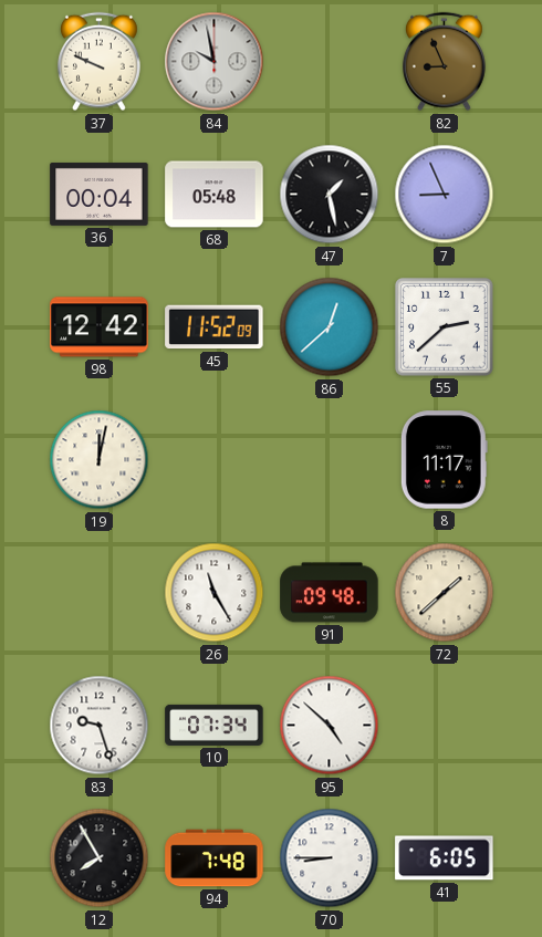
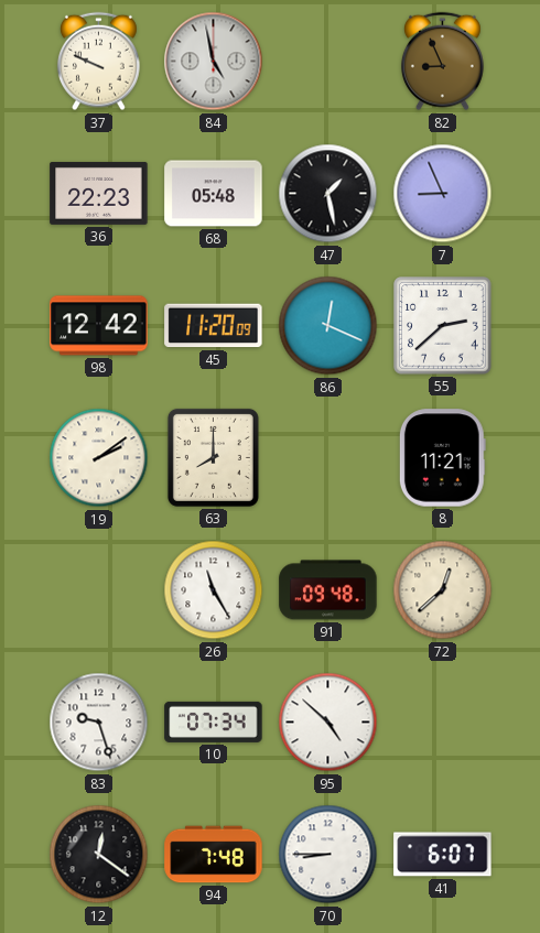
84: 9:58 -> 4:58 (214, 62)
36: 00:04 -> 22:23 (99, 193)
45: 11:52 -> 11:20 (214, 326)
86: 12:38 -> 12:19 (328, 326)
19: 12:02 -> 2:09 (99, 458)
63: none -> 8:00 (213, 457)
8: 11:17 -> 11:21 (442, 458)
72: 1:38 -> 12:38 (443, 590)
12: 7:55 -> 12:21 (99, 855)
41: 6:05 -> 6:07 (443, 855)
